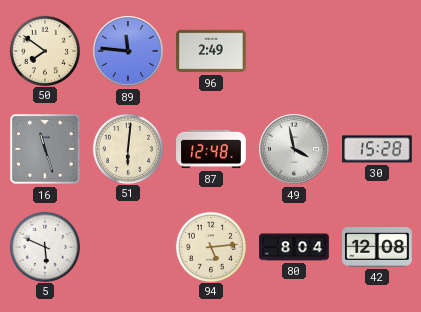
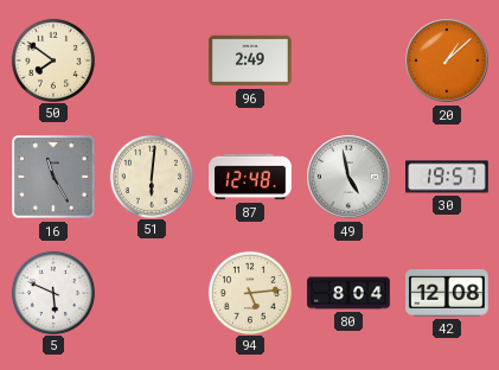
89: 11:46 -> none (128, 51)
20: none -> 1:08 (447, 60)
16: 11:27 -> 11:25 (53, 177)
49: 3:58 -> 4:58 (348, 177)
30: 15:28 -> 19:57 (447, 177)
